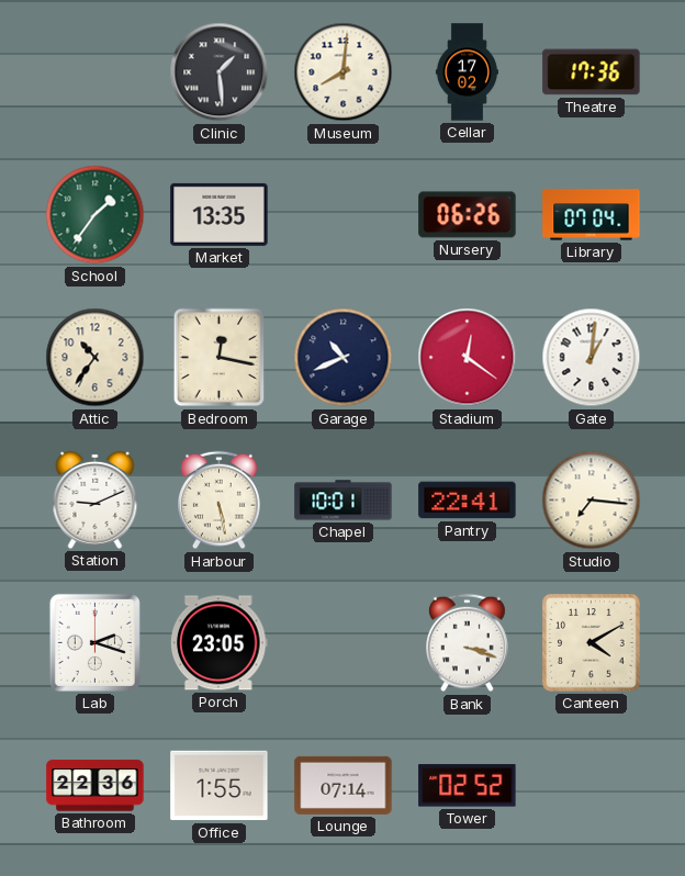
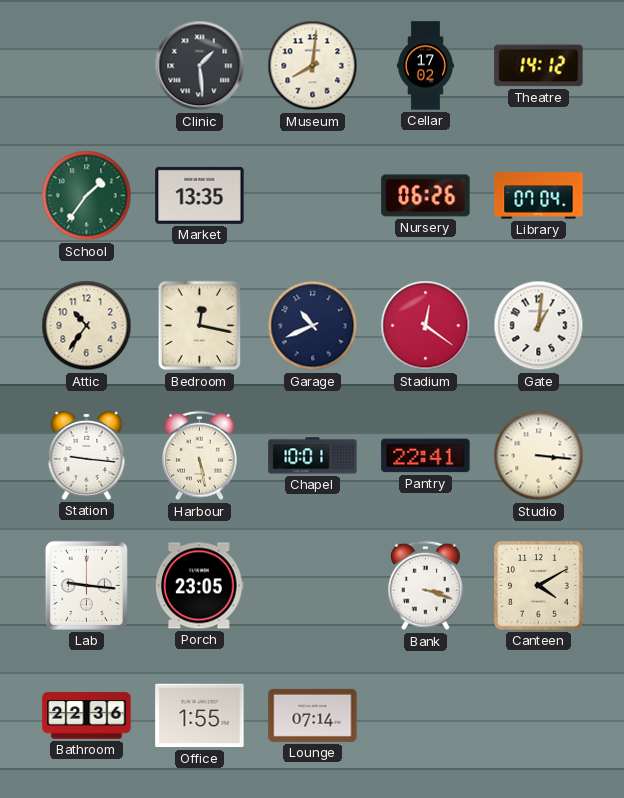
Theatre: 17:36 -> 14:12 (539, 66)
Station: 9:11 -> 9:16 (87, 455)
Studio: 7:16 -> 3:16 (539, 456)
Lab: 2:18 -> 9:16 (86, 585)
Tower: 02:52 -> none (468, 786)
